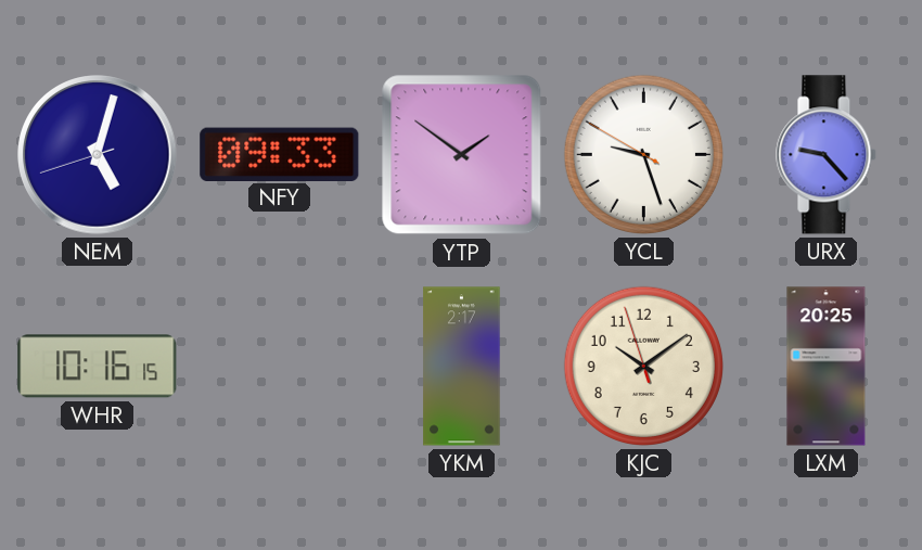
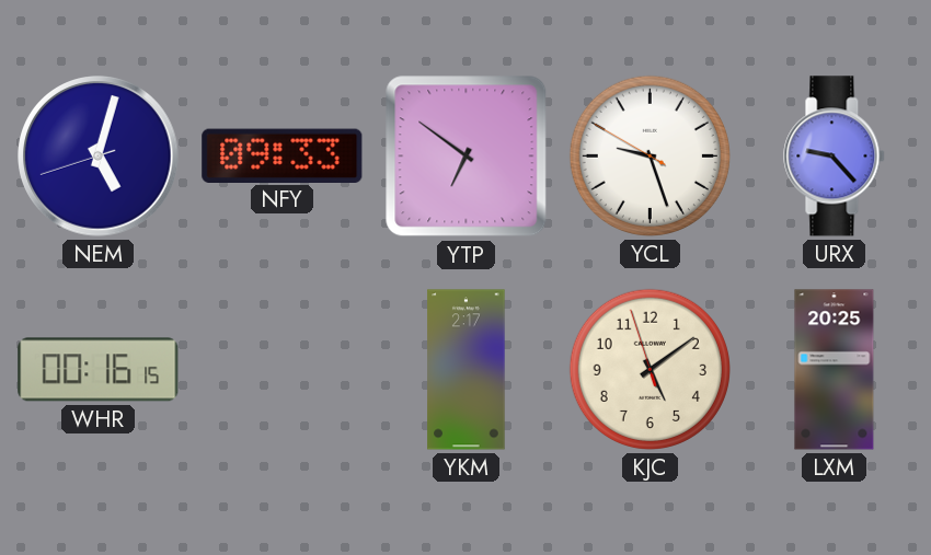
YTP: 1:51 -> 6:51 (467, 157)
WHR: 10:16 -> 00:16 (99, 370)
KJC: 10:08 -> 5:08 (650, 369)
